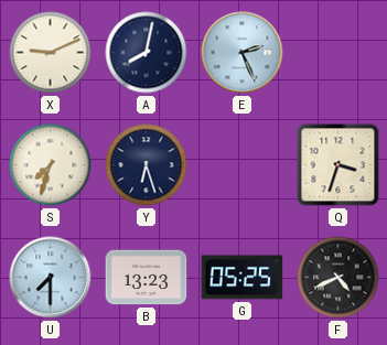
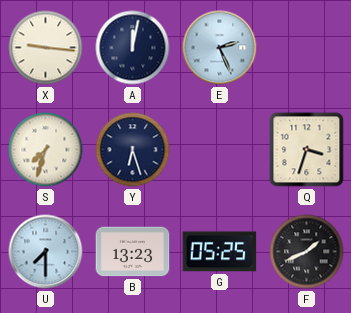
X: 9:11 -> 9:16 (46, 48)
A: 8:02 -> 12:02 (133, 48)
F: 4:41 -> 1:41 (307, 252)
